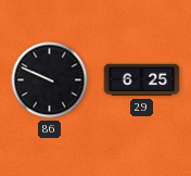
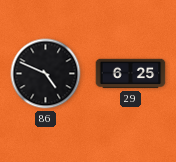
86: 9:49 -> 4:49 (46, 74)
